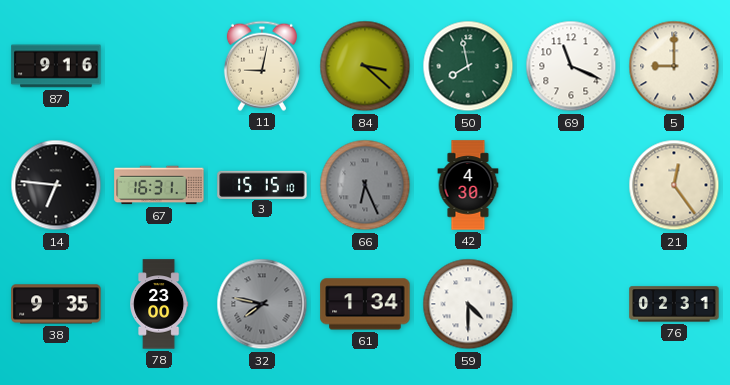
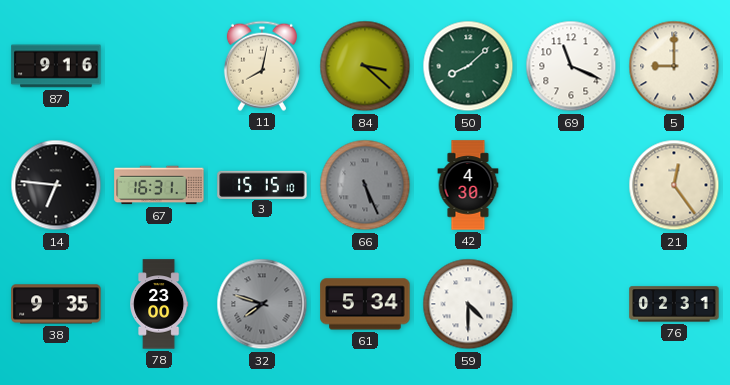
11: 9:02 -> 8:02 (262, 66)
50: 7:58 -> 8:08 (468, 66)
66: 6:26 -> 5:26 (365, 185)
32: 7:47 -> 7:48 (262, 304)
61: 1:34 -> 5:34 (365, 304)
